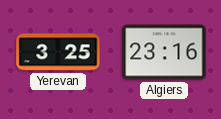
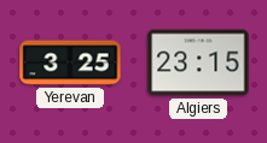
Algiers: 23:16 -> 23:15 (198, 62)
